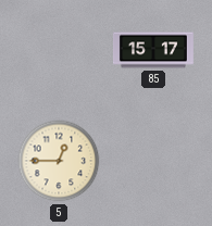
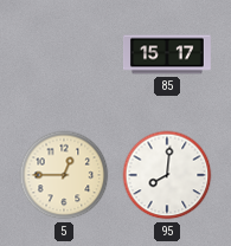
95: none -> 8:01 (167, 175)
